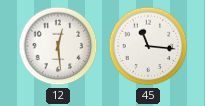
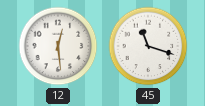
45: 11:16 -> 11:18 (148, 46)
